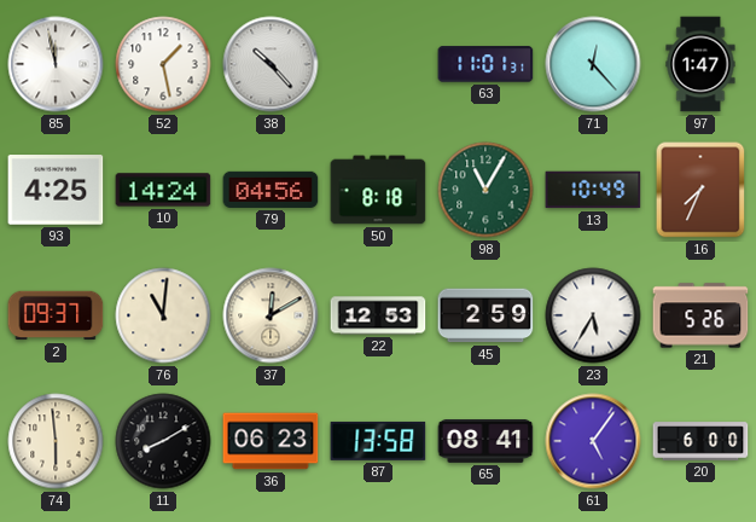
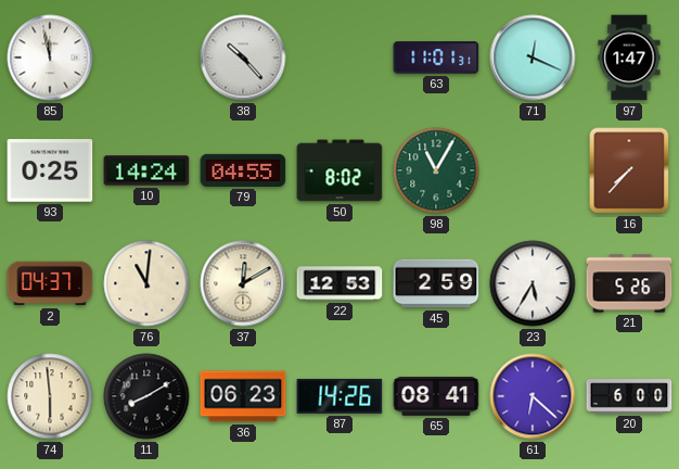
52: 1:28 -> none (163, 64)
71: 12:23 -> 12:19 (533, 58)
93: 4:25 -> 0:25 (50, 170)
79: 04:56 -> 04:55 (243, 170)
50: 8:18 -> 8:02 (339, 170)
13: 10:49 -> none (593, 190)
16: 7:34 -> 7:37 (629, 170)
2: 09:37 -> 04:37 (50, 283)
87: 13:58 -> 14:26 (339, 396)
61: 5:06 -> 6:22 (533, 396)
